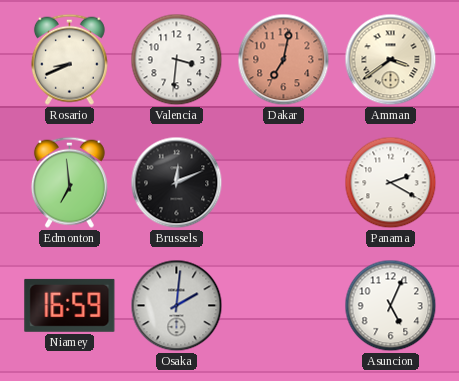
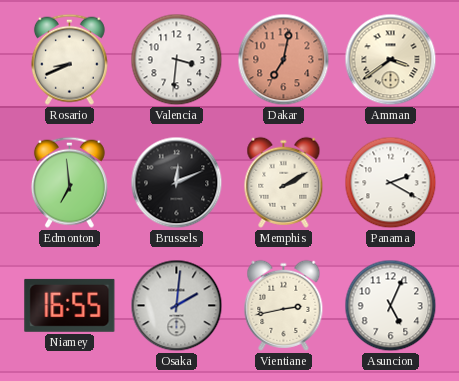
Memphis: none -> 2:10 (284, 182)
Niamey: 16:59 -> 16:55 (70, 305)
Vientiane: none -> 2:43 (284, 305)
